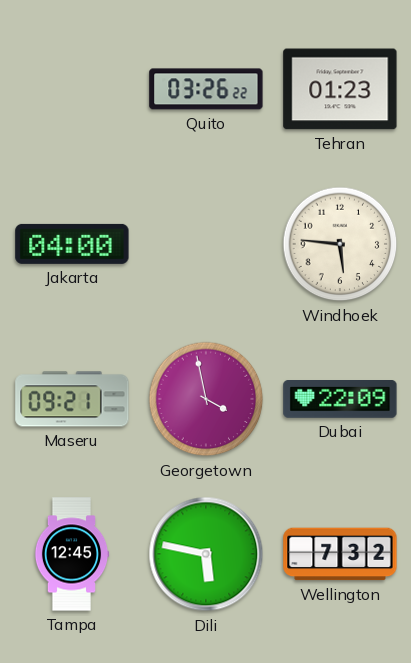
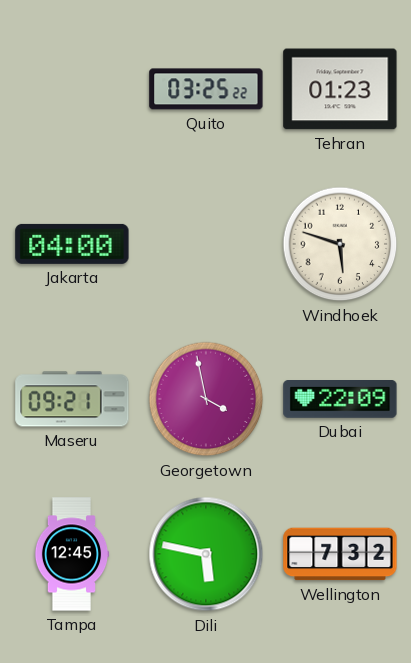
Quito: 03:26 -> 03:25 (206, 89)
Windhoek: 5:46 -> 5:48 (340, 244)
